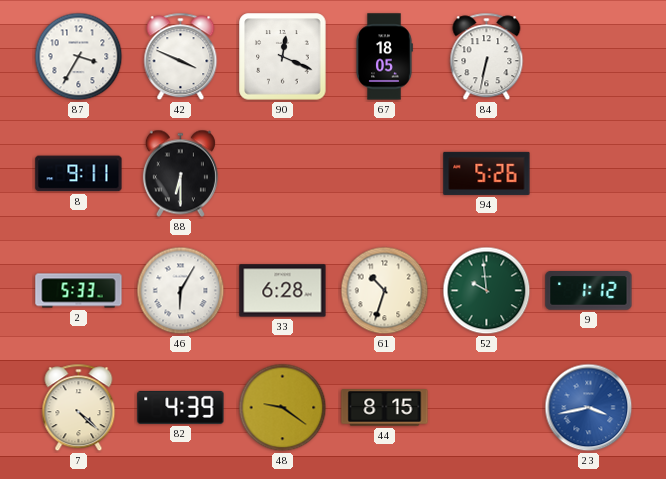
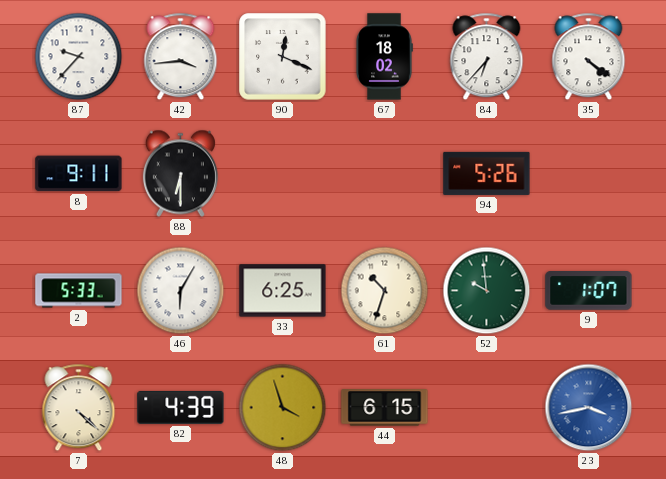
87: 3:35 -> 9:37 (79, 57)
42: 3:49 -> 3:44 (181, 57)
67: 18:05 -> 18:02 (384, 57)
84: 6:32 -> 6:37 (487, 57)
35: none -> 4:21 (589, 57)
33: 6:28 -> 6:25 (283, 291)
9: 1:12 -> 1:07 (589, 291)
48: 9:21 -> 3:57 (283, 408)
44: 8:15 -> 6:15 (385, 408)
